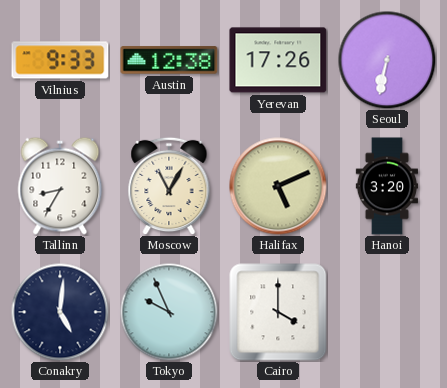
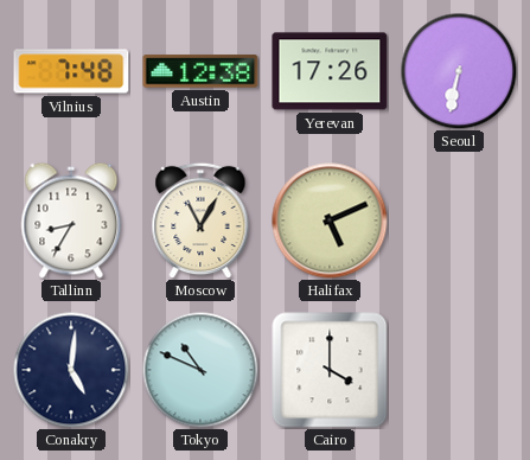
Vilnius: 9:33 -> 7:48 (71, 71)
Hanoi: 3:20 -> none (386, 186)
Tokyo: 9:56 -> 10:49 (200, 370)
